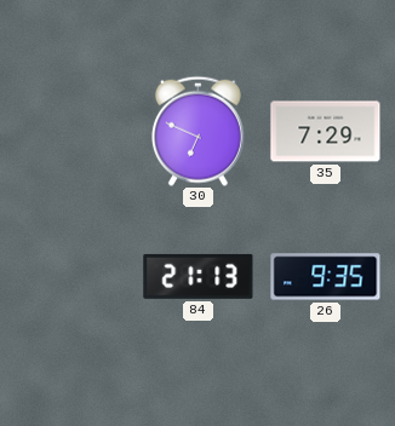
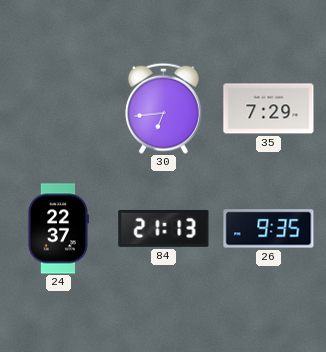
30: 6:49 -> 6:44 (163, 108)
24: none -> 22:37 (58, 229)
